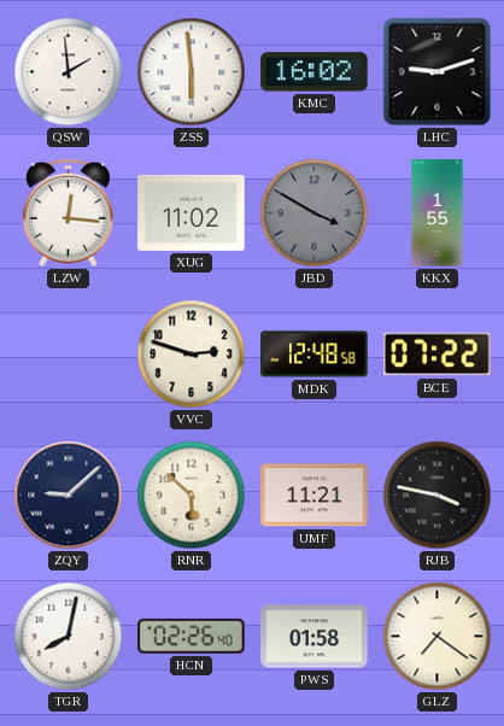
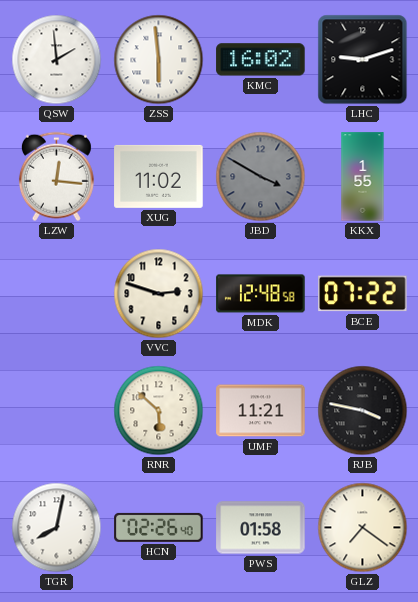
ZQY: 9:08 -> none (69, 496)
